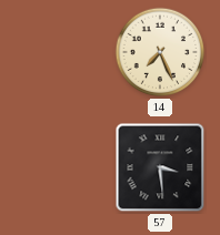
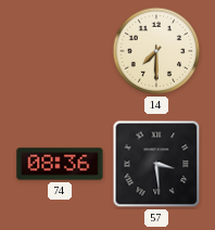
14: 7:26 -> 7:30 (156, 51)
74: none -> 08:36 (60, 164)
